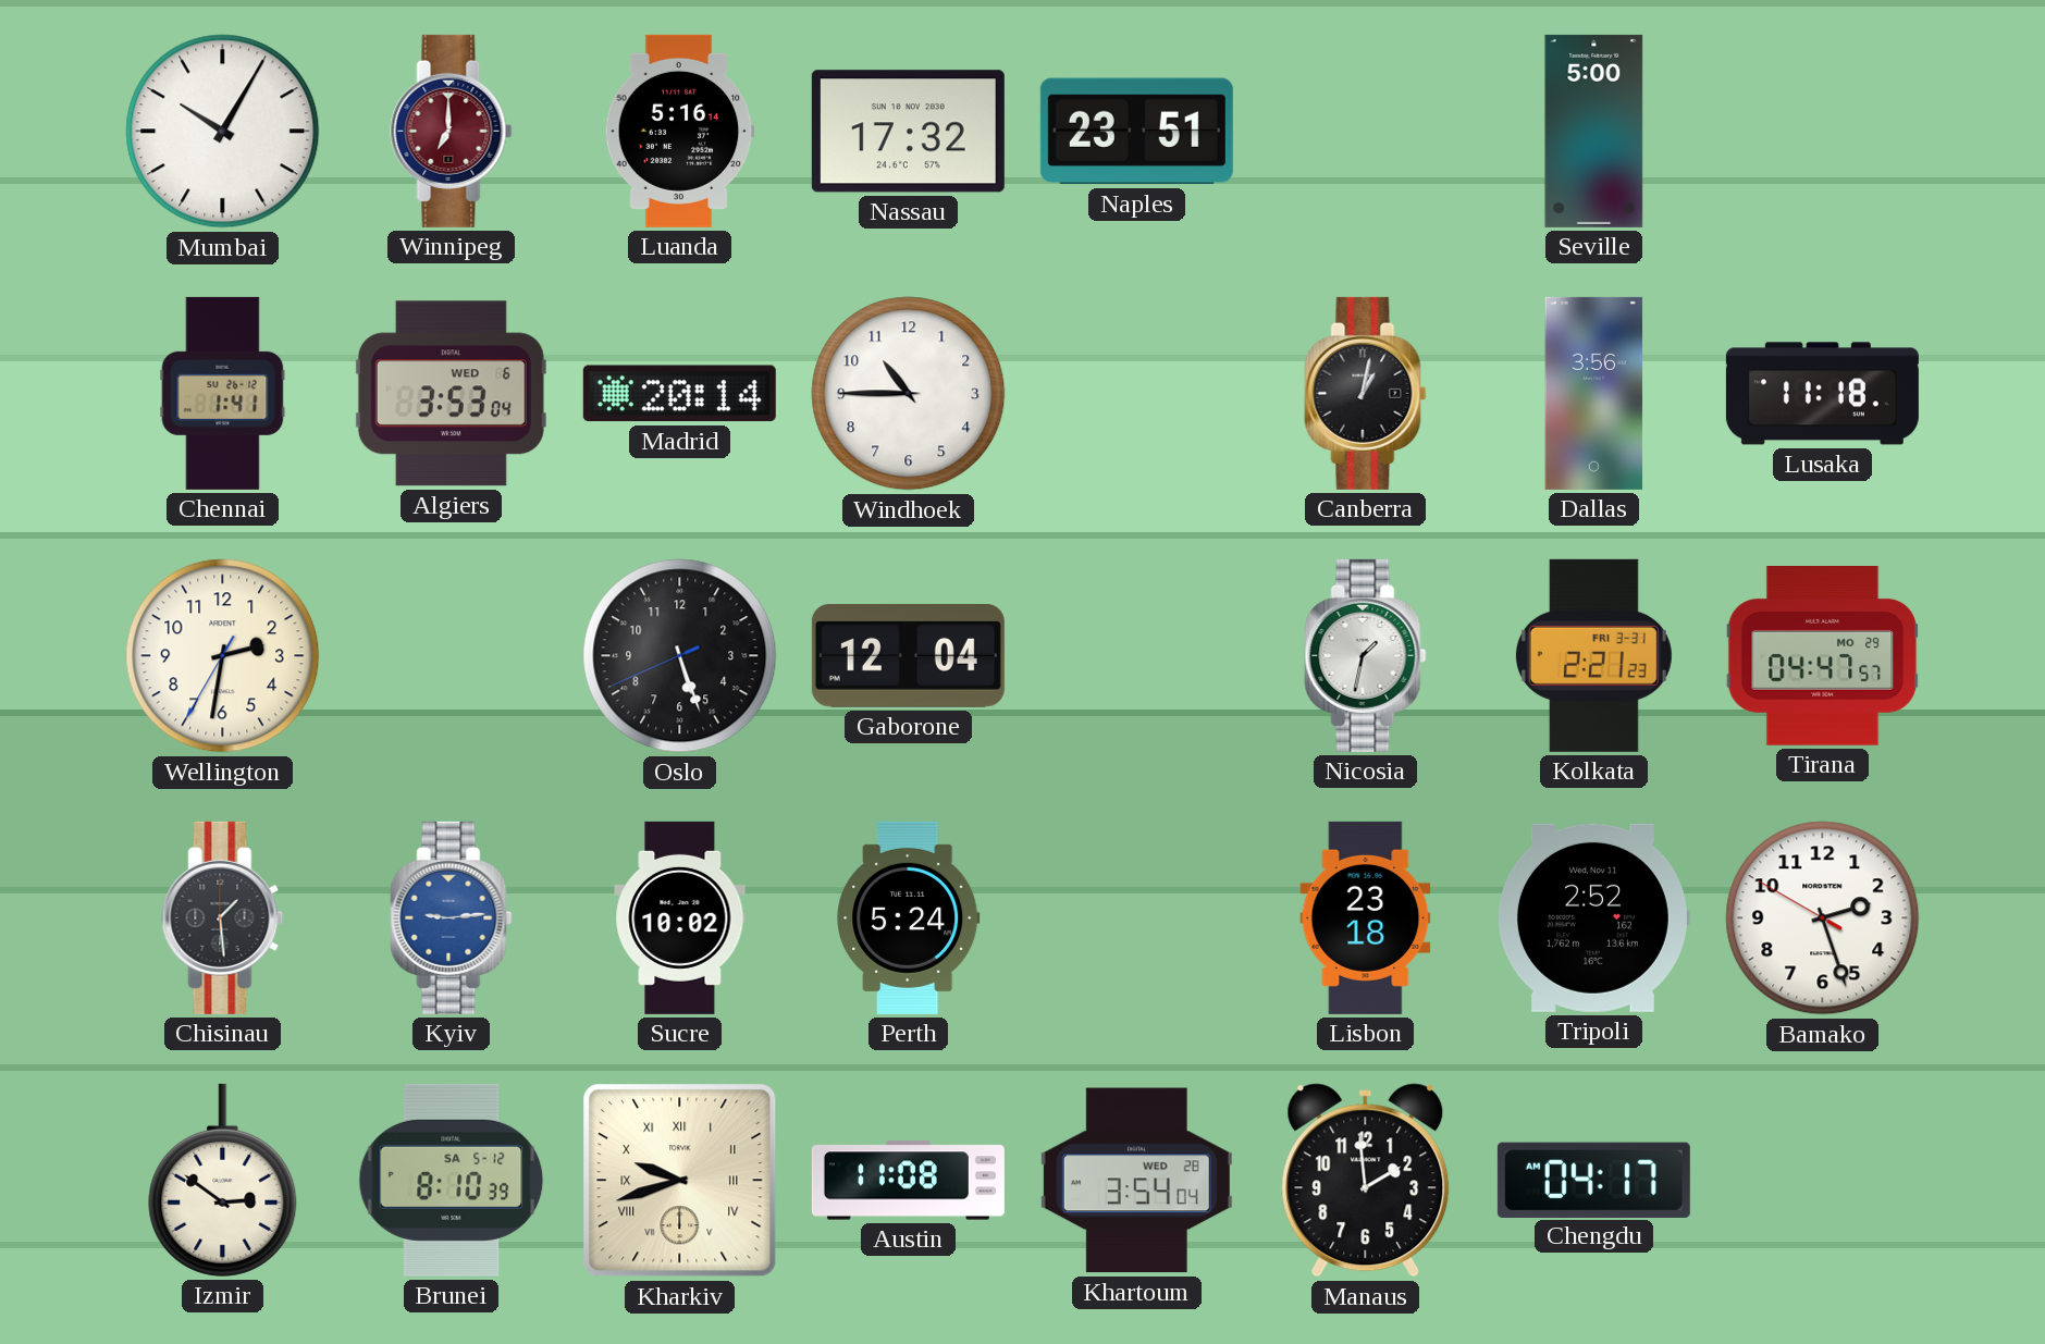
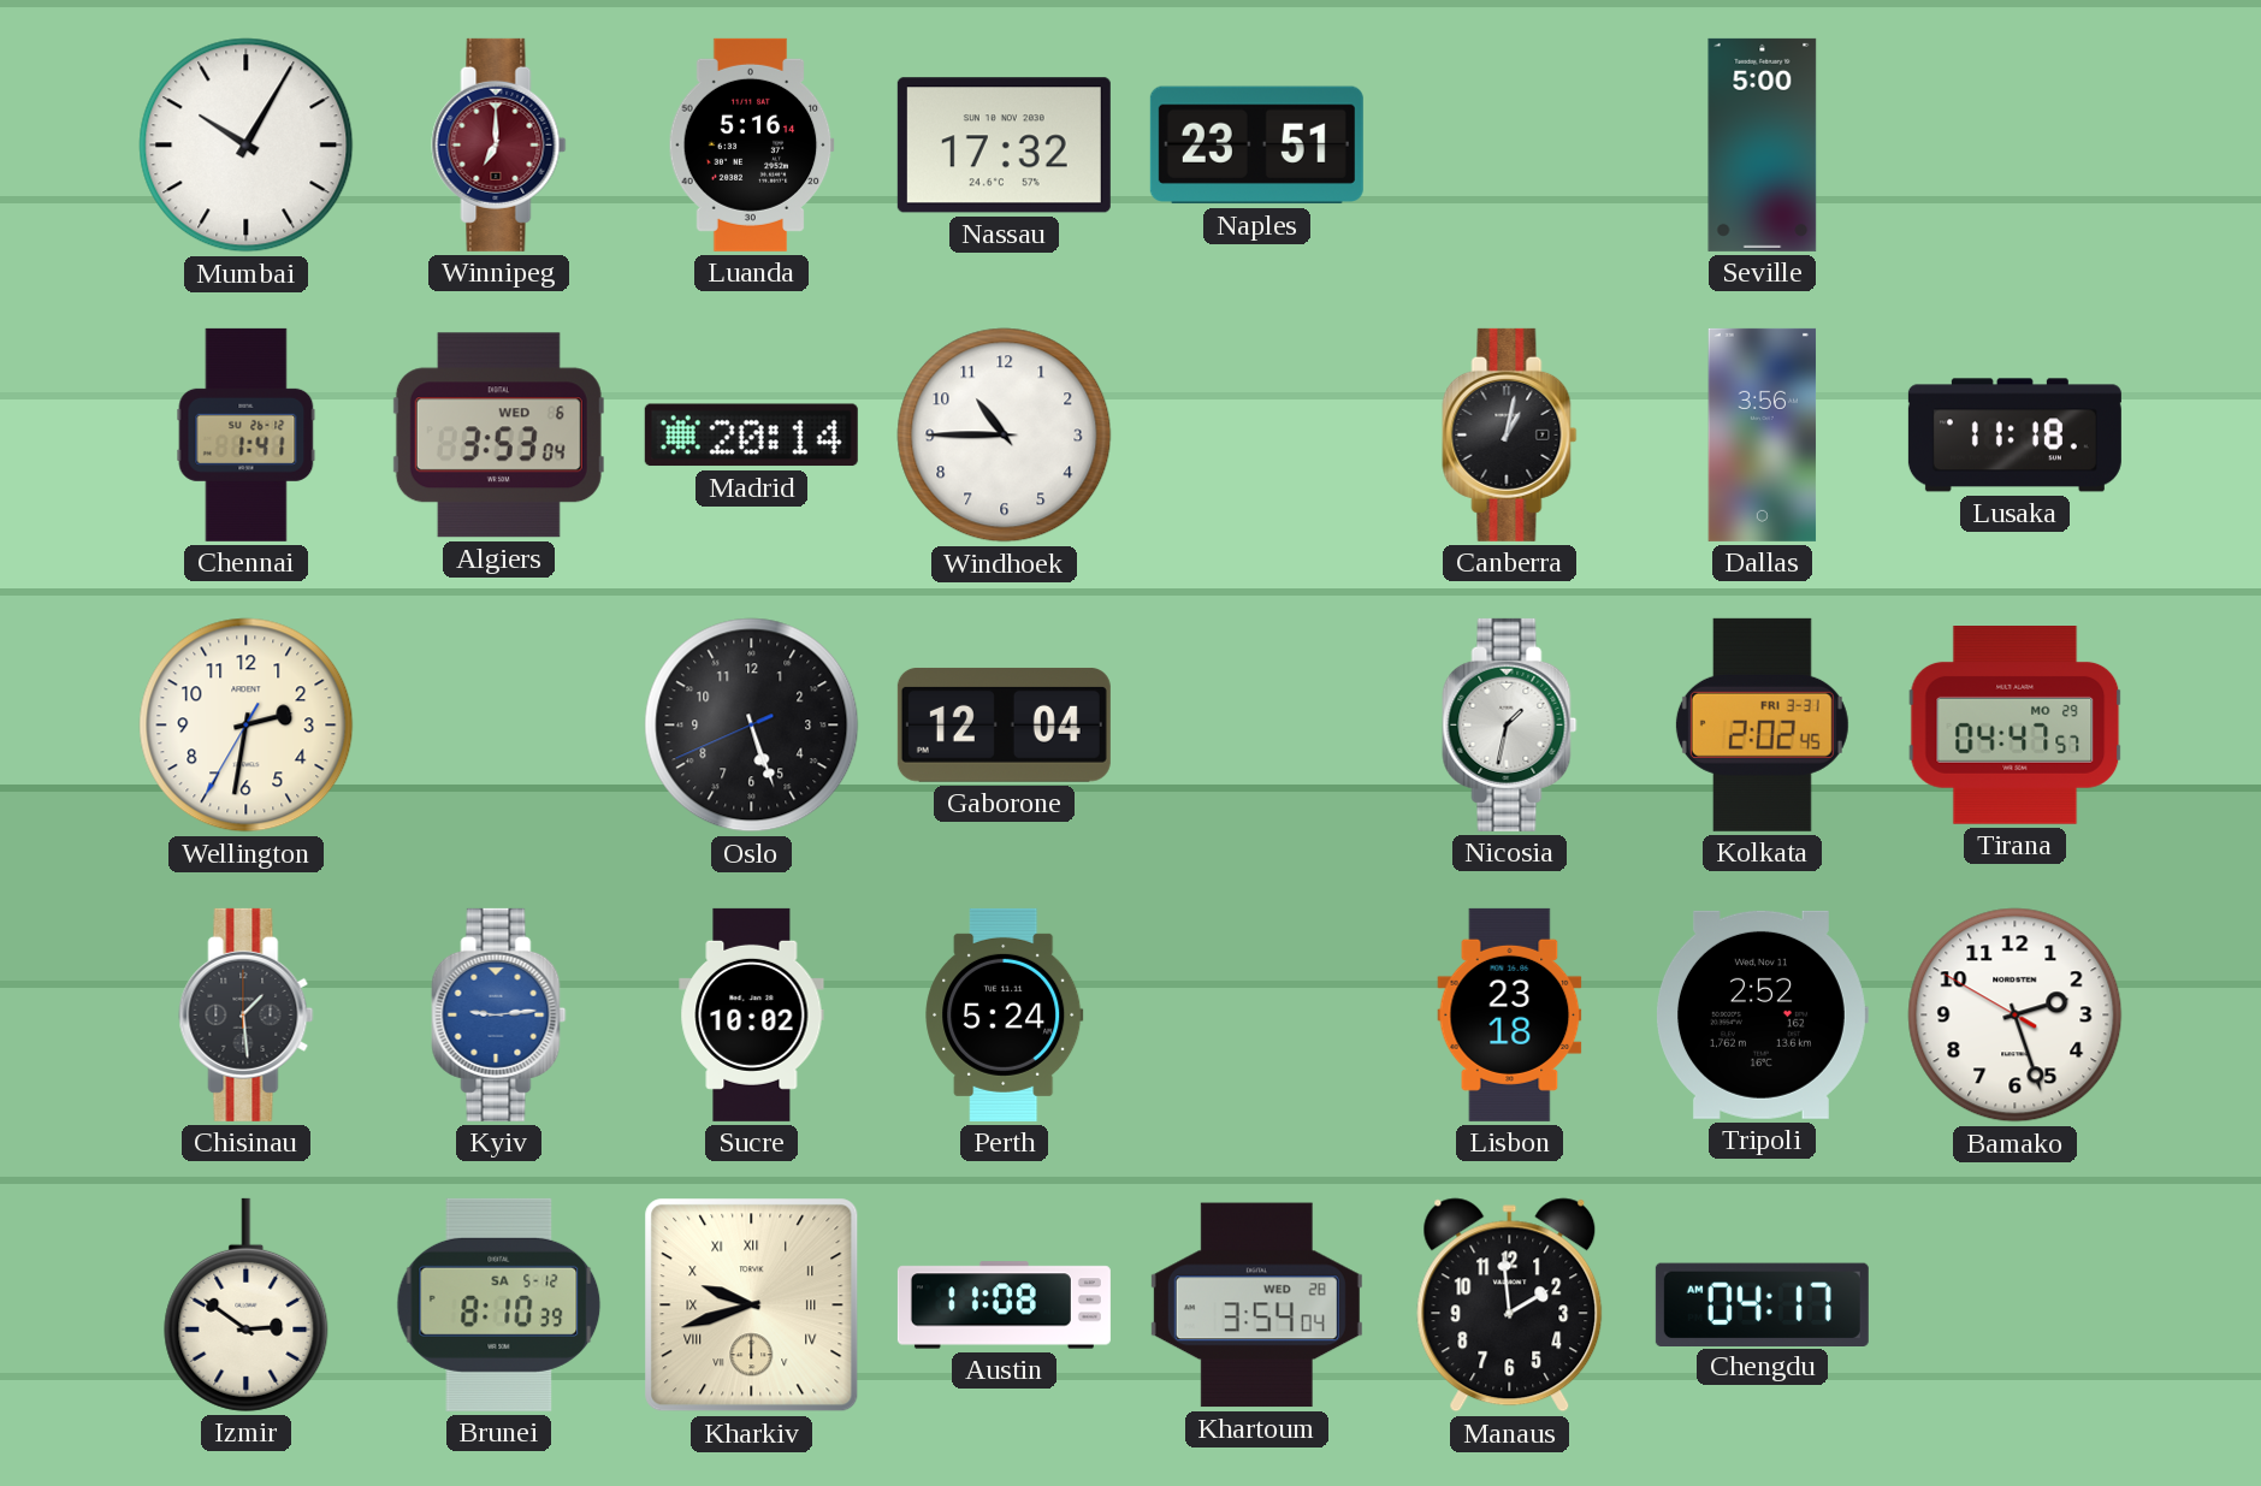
Kolkata: 2:21 -> 2:02 (1762, 724)
